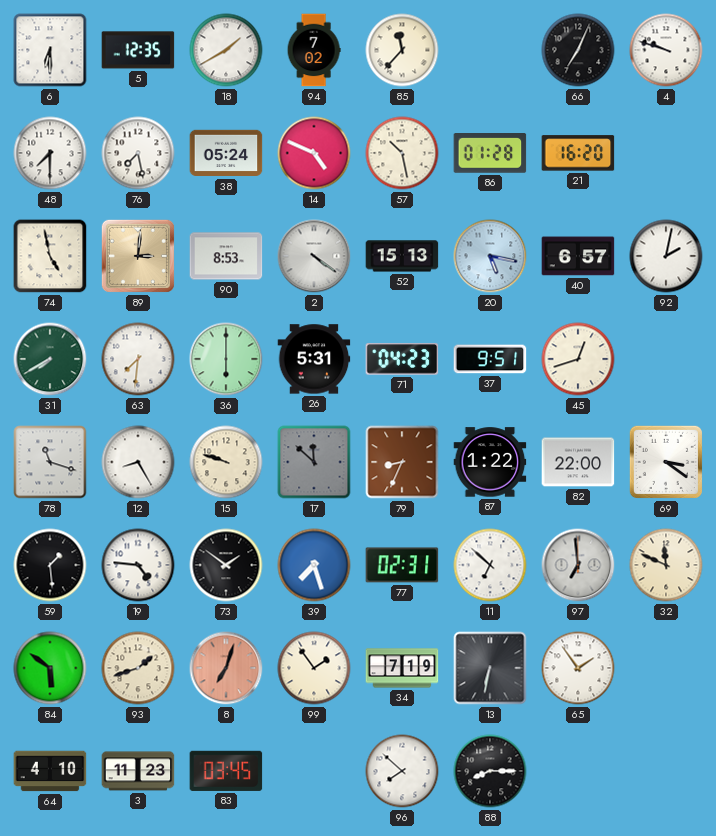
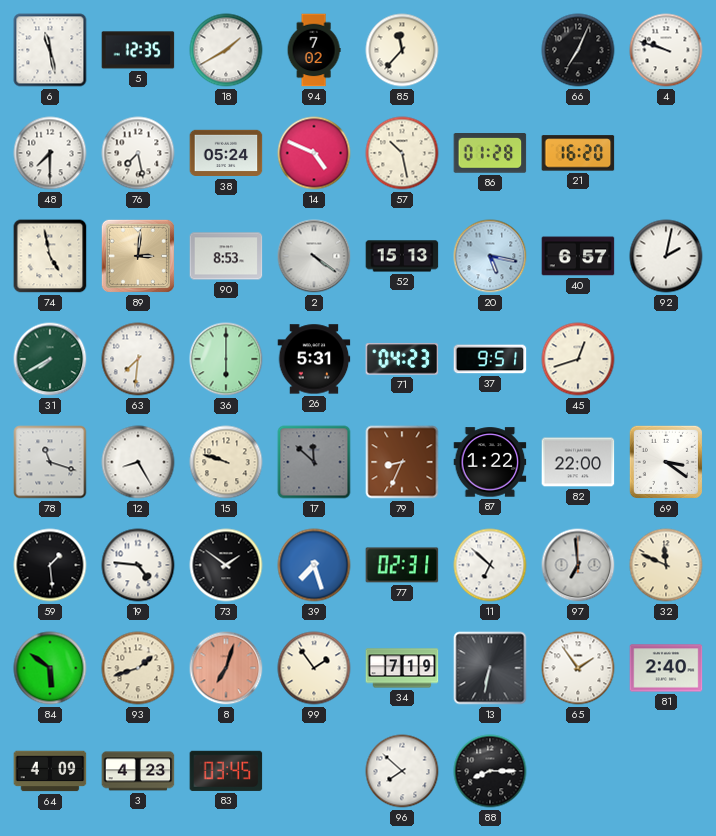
6: 6:30 -> 11:28 (50, 50)
81: none -> 2:40 (666, 668)
64: 4:10 -> 4:09 (50, 771)
3: 11:23 -> 4:23 (138, 771)
